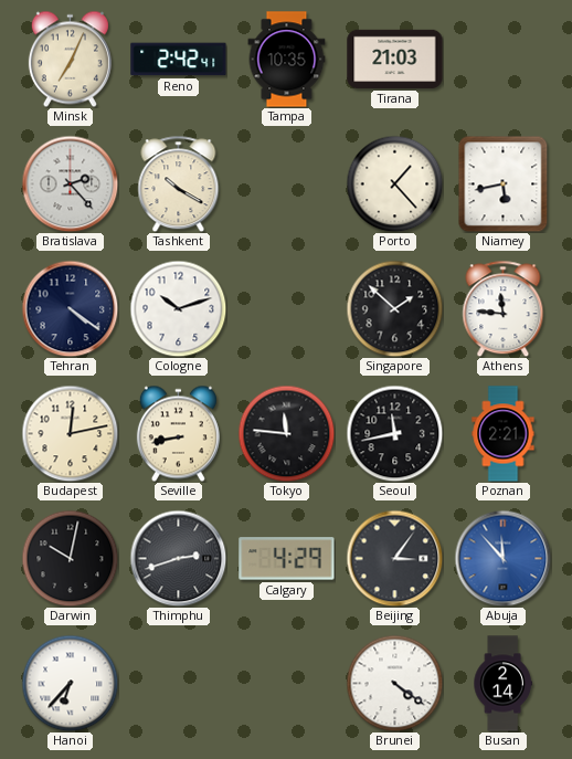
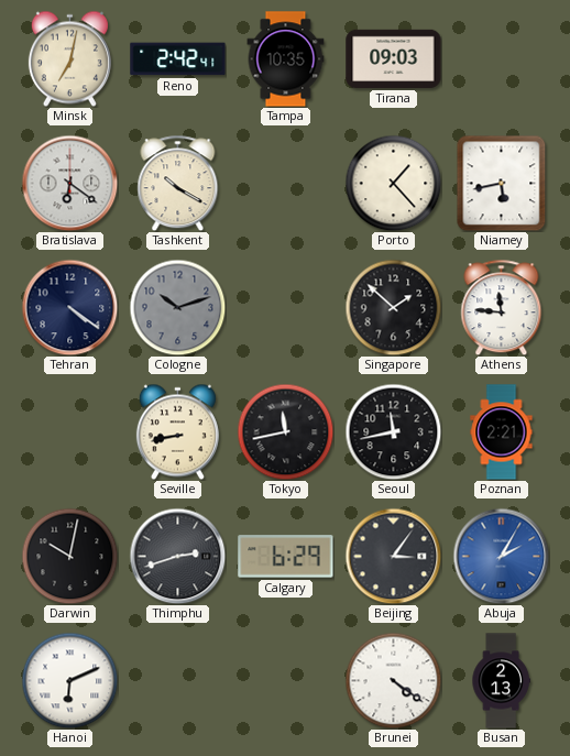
Minsk: 7:04 -> 7:02 (69, 58)
Tirana: 21:03 -> 09:03 (394, 58)
Bratislava: 2:23 -> 6:21 (69, 183)
Cologne dial: white -> grey (177, 307)
Budapest: 12:13 -> none (70, 433)
Tokyo: 11:46 -> 11:43 (285, 431)
Calgary: 4:29 -> 6:29 (286, 557)
Abuja: 11:53 -> 2:05 (501, 556)
Hanoi: 6:37 -> 6:11 (69, 680)
Busan: 2:14 -> 2:13 (501, 681)
